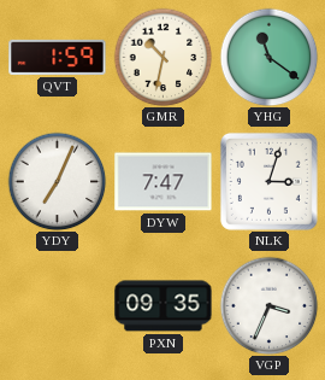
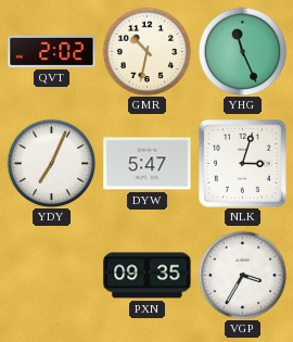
QVT: 1:59 -> 2:02 (52, 51)
YHG: 11:21 -> 11:26 (242, 51)
DYW: 7:47 -> 5:47 (148, 164)
VGP: 3:34 -> 3:35 (242, 275)
